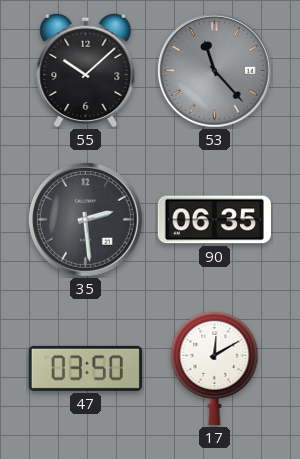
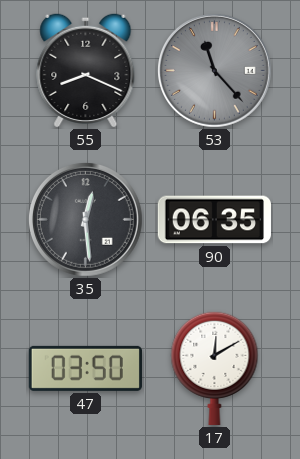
55: 10:08 -> 8:19 (86, 70)
35: 2:29 -> 12:29 (86, 220)
